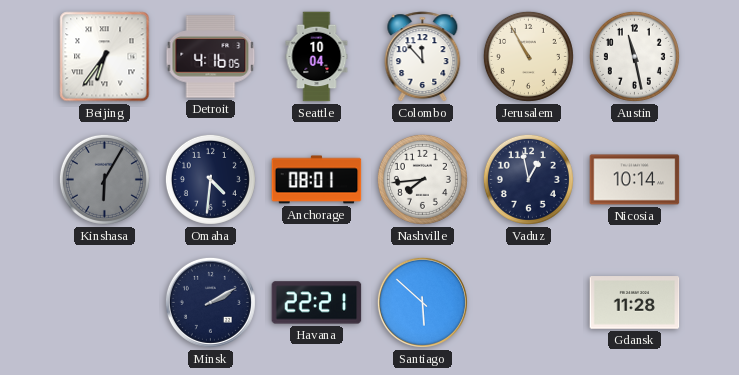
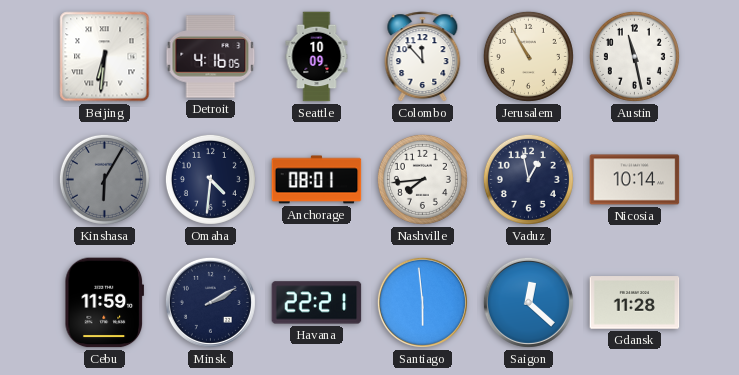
Beijing: 6:36 -> 6:31 (105, 57)
Seattle: 10:04 -> 10:09 (317, 57)
Cebu: none -> 11:59 (104, 303)
Santiago: 5:52 -> 5:59 (422, 302)
Saigon: none -> 12:22 (528, 302)
